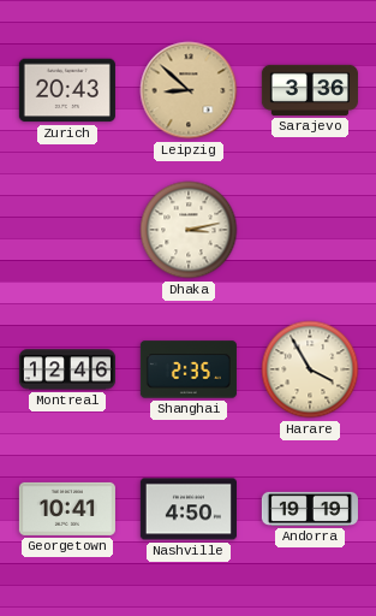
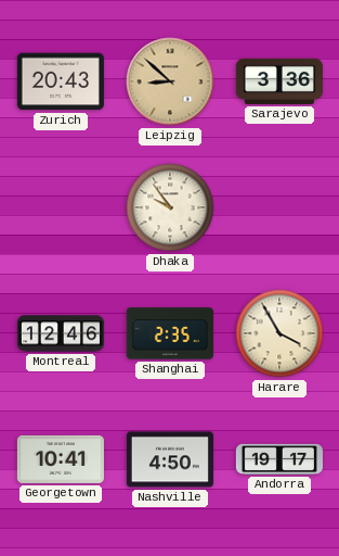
Dhaka: 3:13 -> 9:54 (170, 207)
Andorra: 19:19 -> 19:17 (279, 459)
